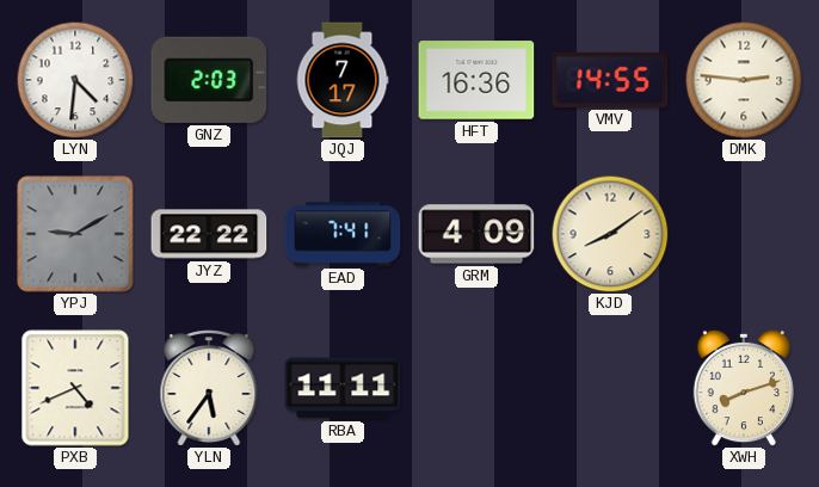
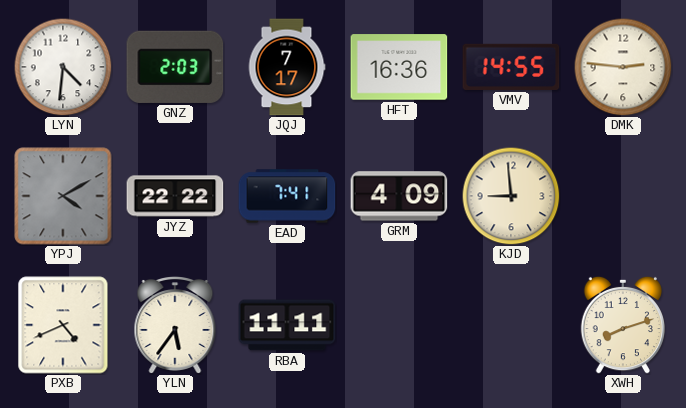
YPJ: 9:10 -> 4:10 (63, 196)
KJD: 8:09 -> 8:59 (511, 196)
